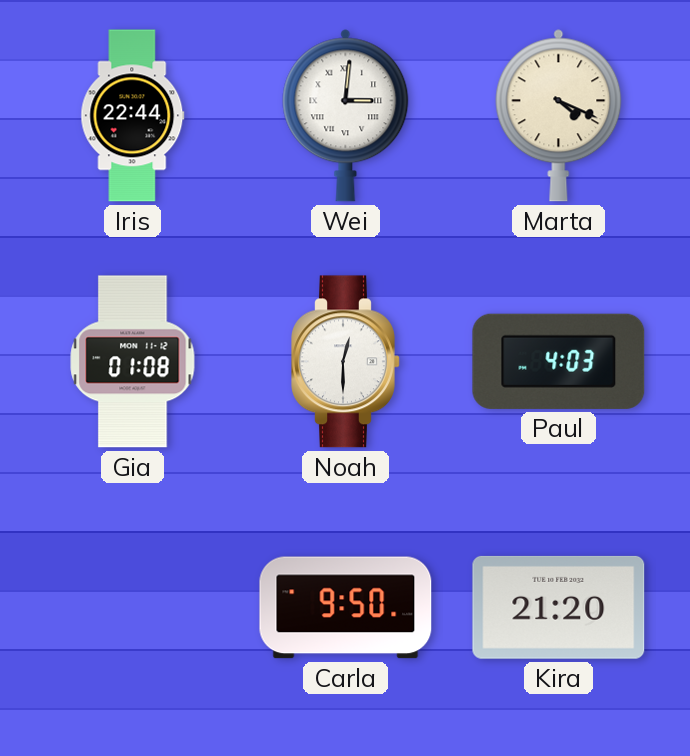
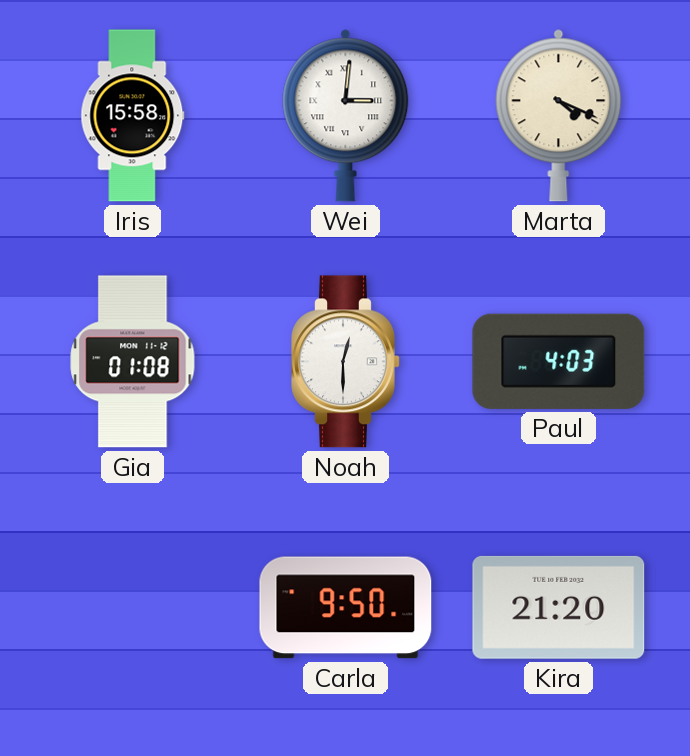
Iris: 22:44 -> 15:58 (133, 116)
